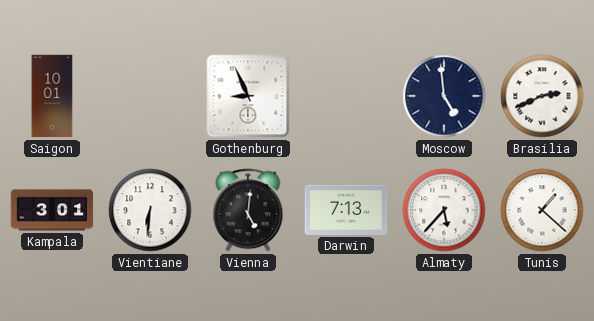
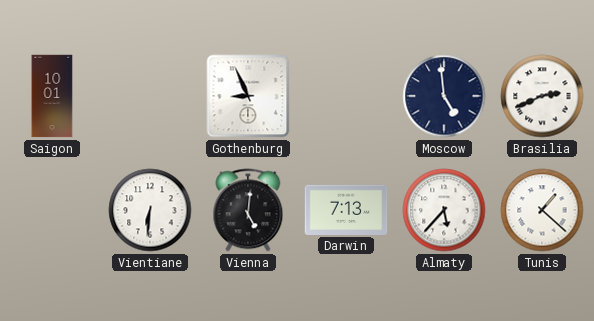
Kampala: 3:01 -> none (52, 210)
